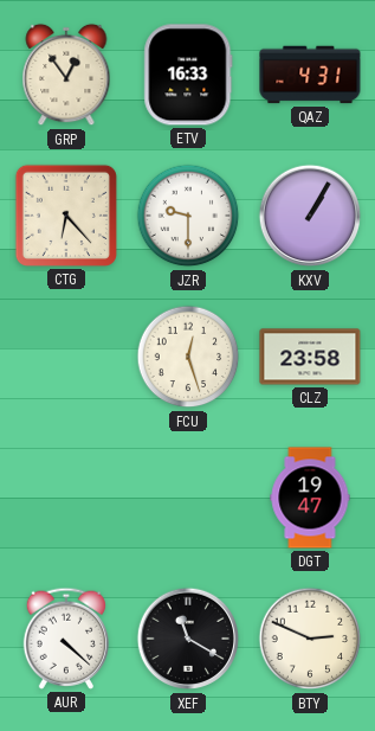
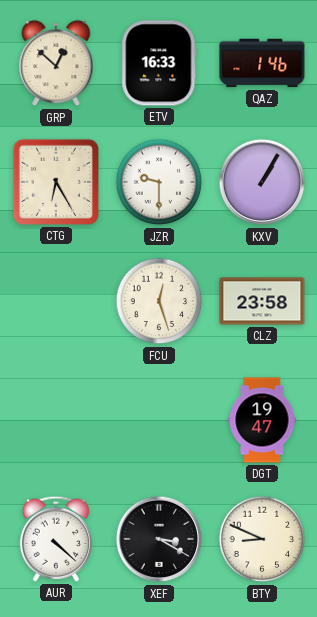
GRP: 12:54 -> 12:52 (56, 63)
QAZ: 4:31 -> 1:46 (262, 63)
CTG: 6:23 -> 6:25 (56, 182)
XEF: 11:20 -> 3:20 (159, 539)
BTY: 2:49 -> 8:49 (262, 539)
